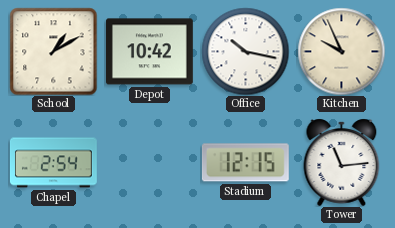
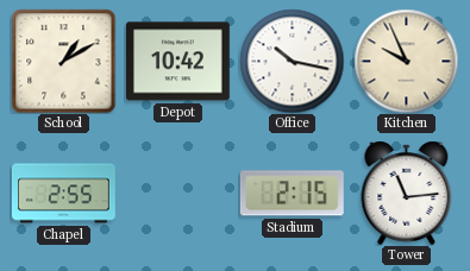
Chapel: 2:54 -> 2:55 (64, 194)
Stadium: 12:15 -> 2:15 (292, 194)
